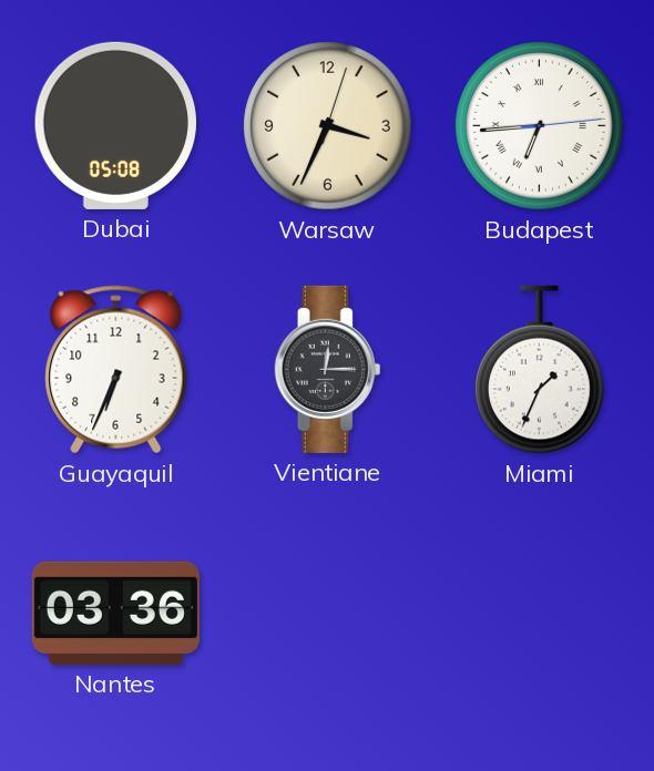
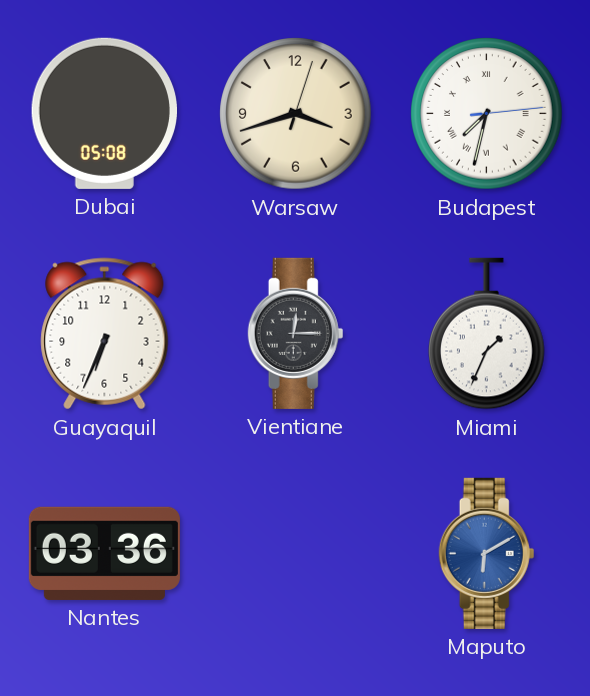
Warsaw: 3:34 -> 3:42 (296, 114)
Budapest: 6:44 -> 7:32 (487, 114)
Maputo: none -> 6:10 (487, 553)
